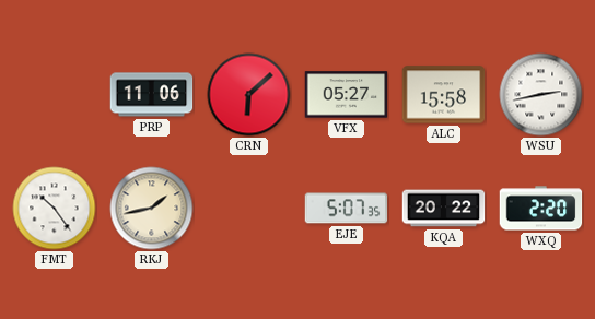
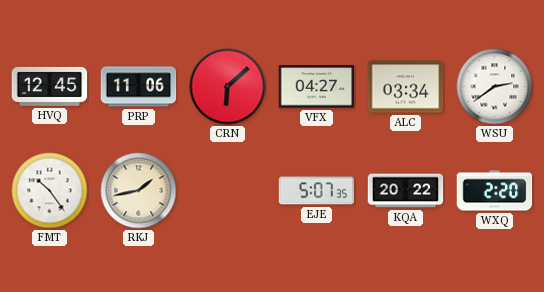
HVQ: none -> 12:45 (50, 86)
VFX: 05:27 -> 04:27 (317, 87)
ALC: 15:58 -> 03:34 (406, 87)
WSU: 2:43 -> 2:39 (495, 87)
